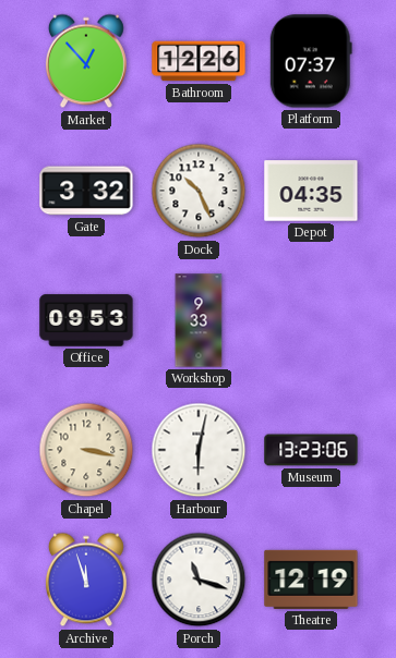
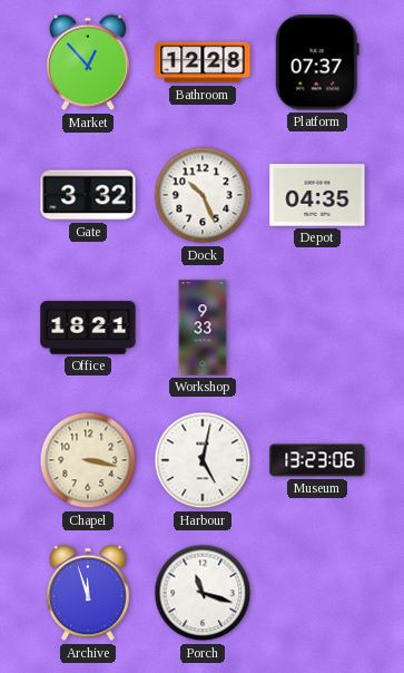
Bathroom: 12:26 -> 12:28 (203, 62)
Office: 09:53 -> 18:21 (88, 328)
Harbour: 6:02 -> 5:02 (203, 460)
Theatre: 12:19 -> none (311, 580)
